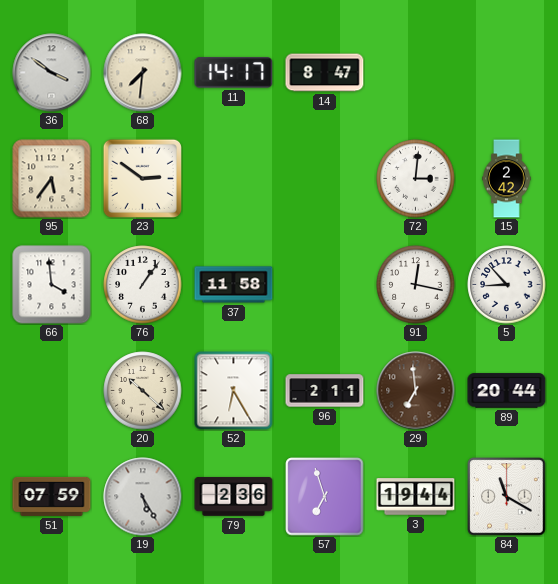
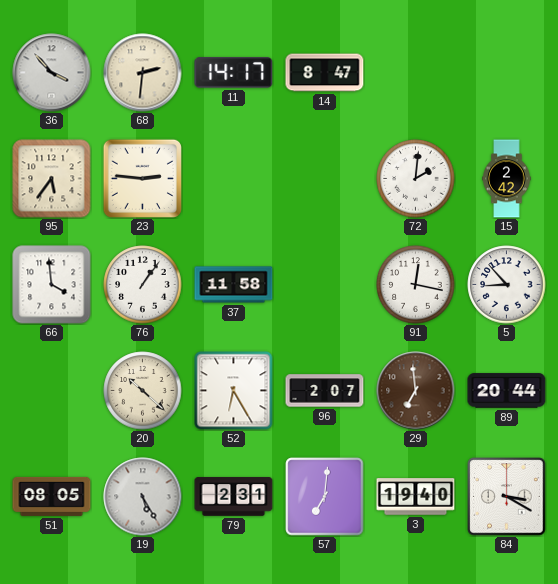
36: 3:51 -> 3:53 (52, 73)
68: 7:31 -> 2:31 (143, 73)
23: 2:51 -> 2:46 (142, 178)
72: 3:01 -> 2:01 (416, 179)
96: 2:11 -> 2:07 (325, 391)
51: 07:59 -> 08:05 (52, 496)
79: 2:36 -> 2:31 (234, 497)
57: 6:57 -> 7:01 (325, 497)
3: 19:44 -> 19:40 (416, 497)
84: 11:20 -> 3:20 (507, 497)
